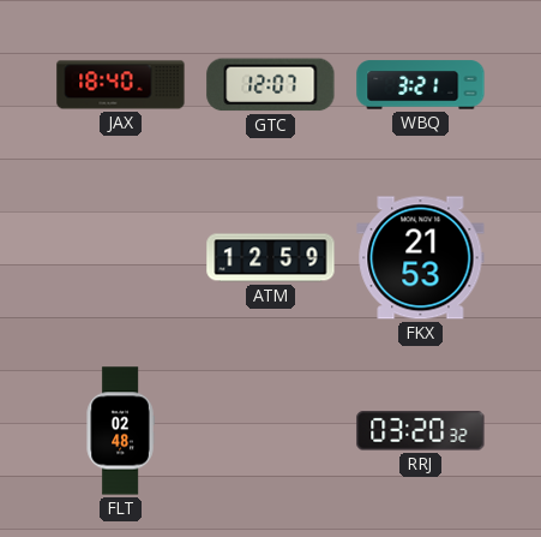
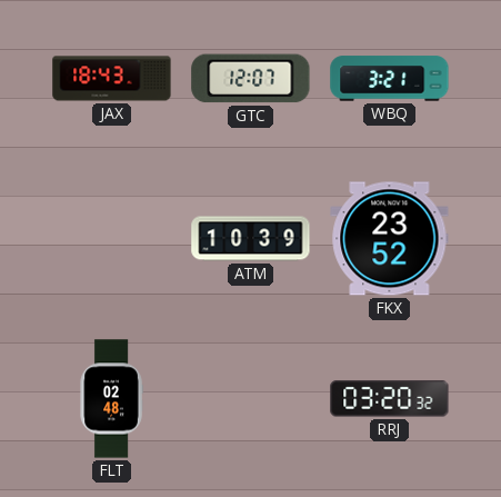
JAX: 18:40 -> 18:43 (112, 79)
ATM: 12:59 -> 10:39 (251, 239)
FKX: 21:53 -> 23:52 (390, 239)
